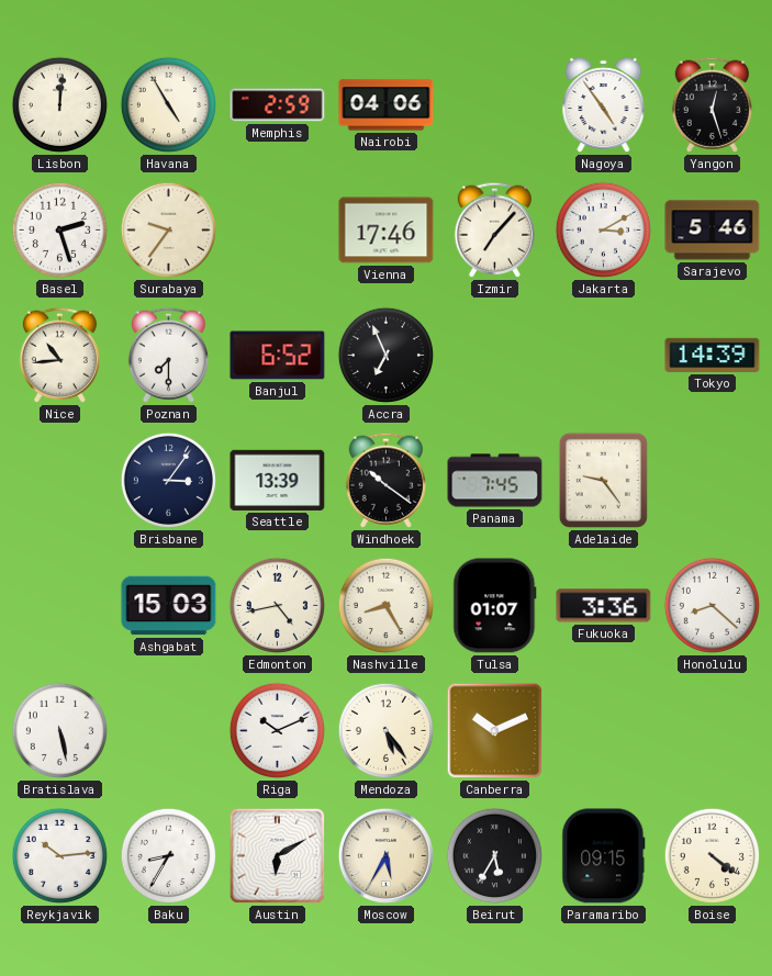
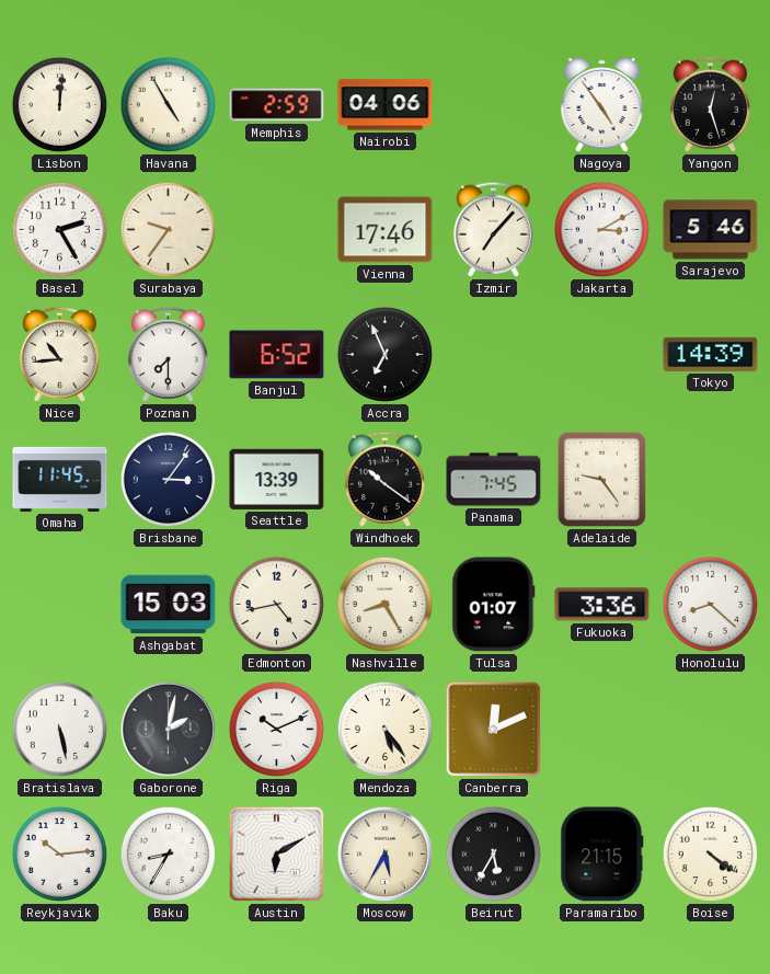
Basel: 2:27 -> 2:25 (59, 229)
Omaha: none -> 11:45 (60, 479)
Gaborone: none -> 2:02 (168, 729)
Canberra: 10:11 -> 12:11 (494, 730)
Paramaribo: 09:15 -> 21:15 (602, 855)
